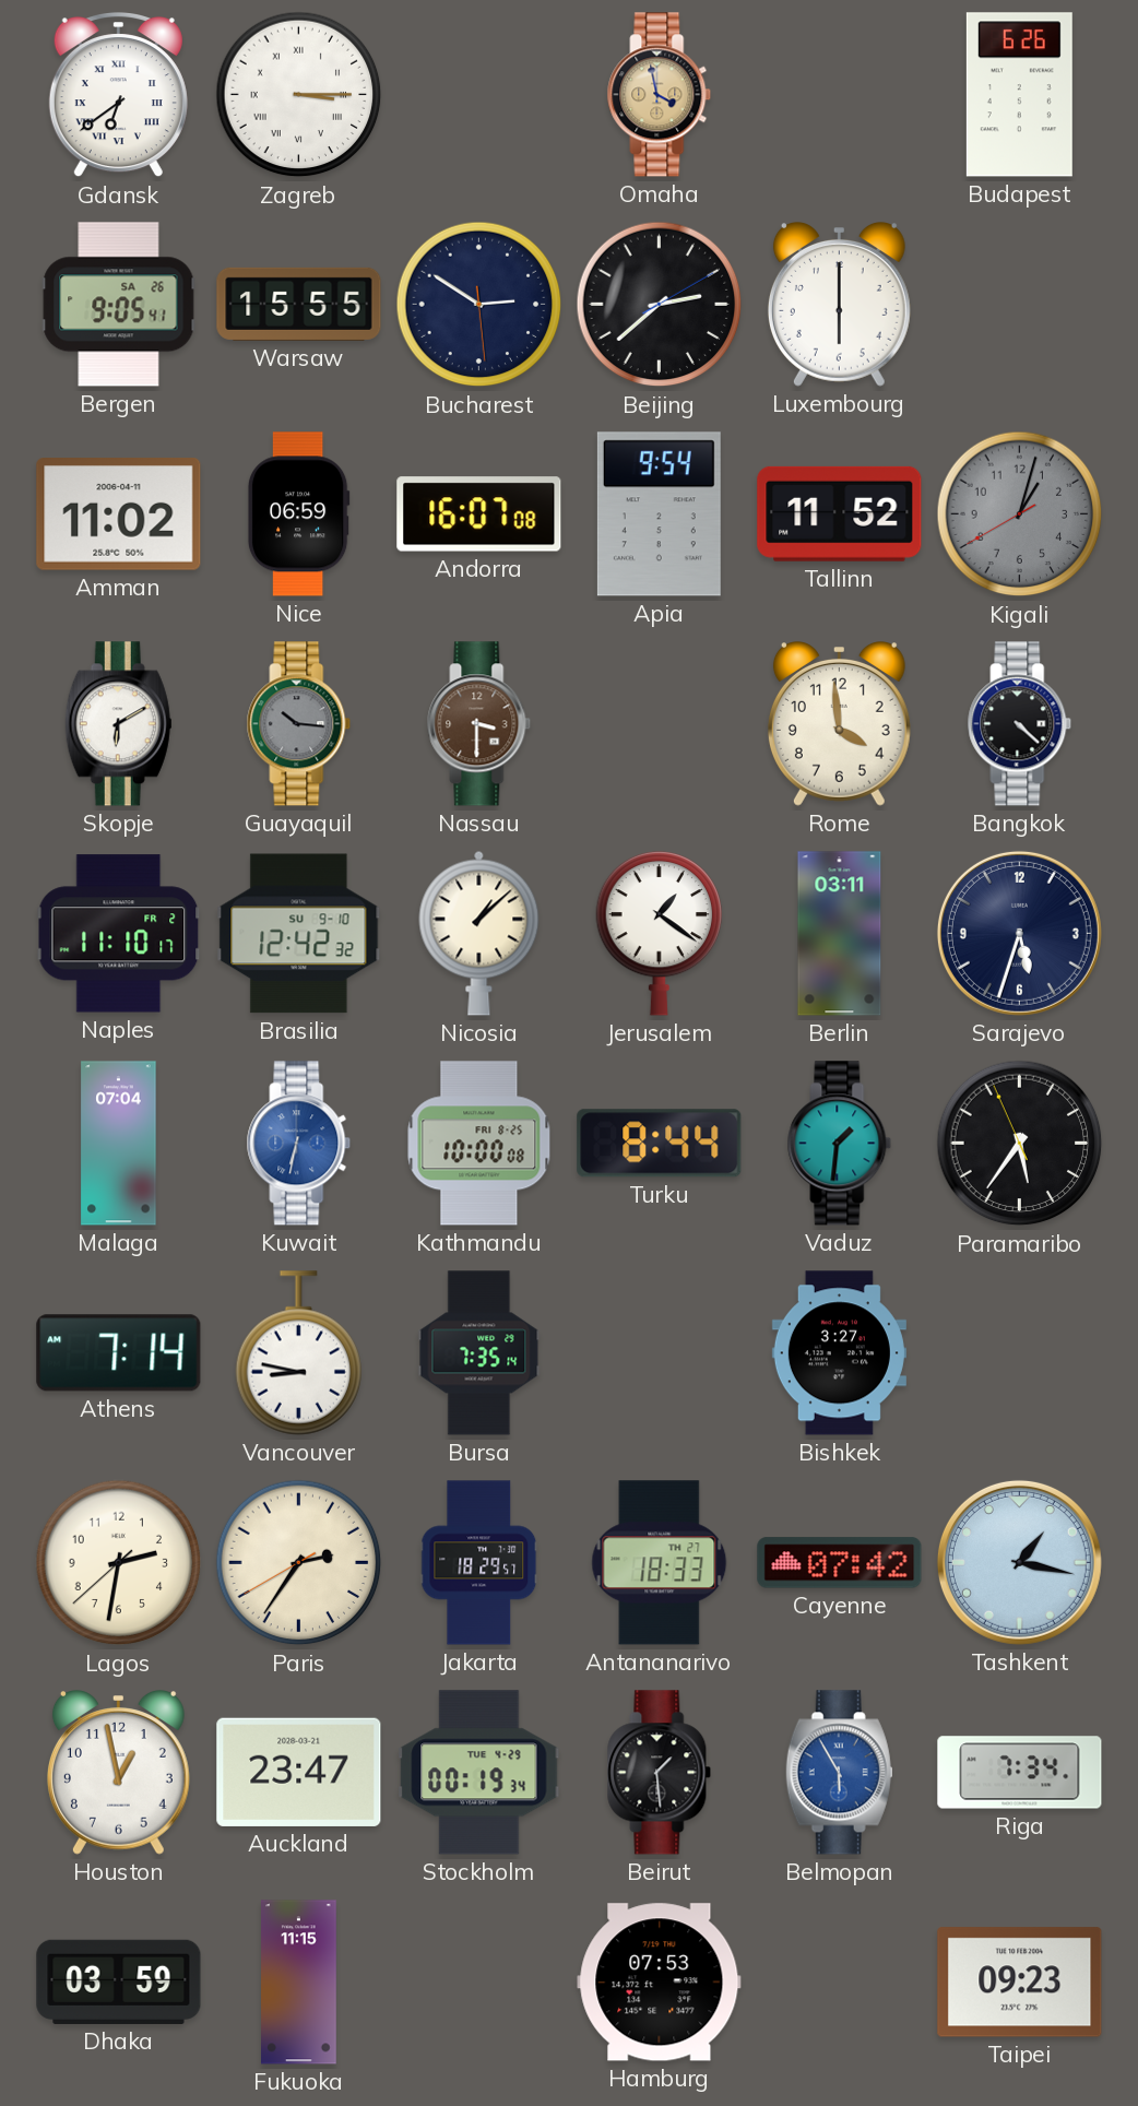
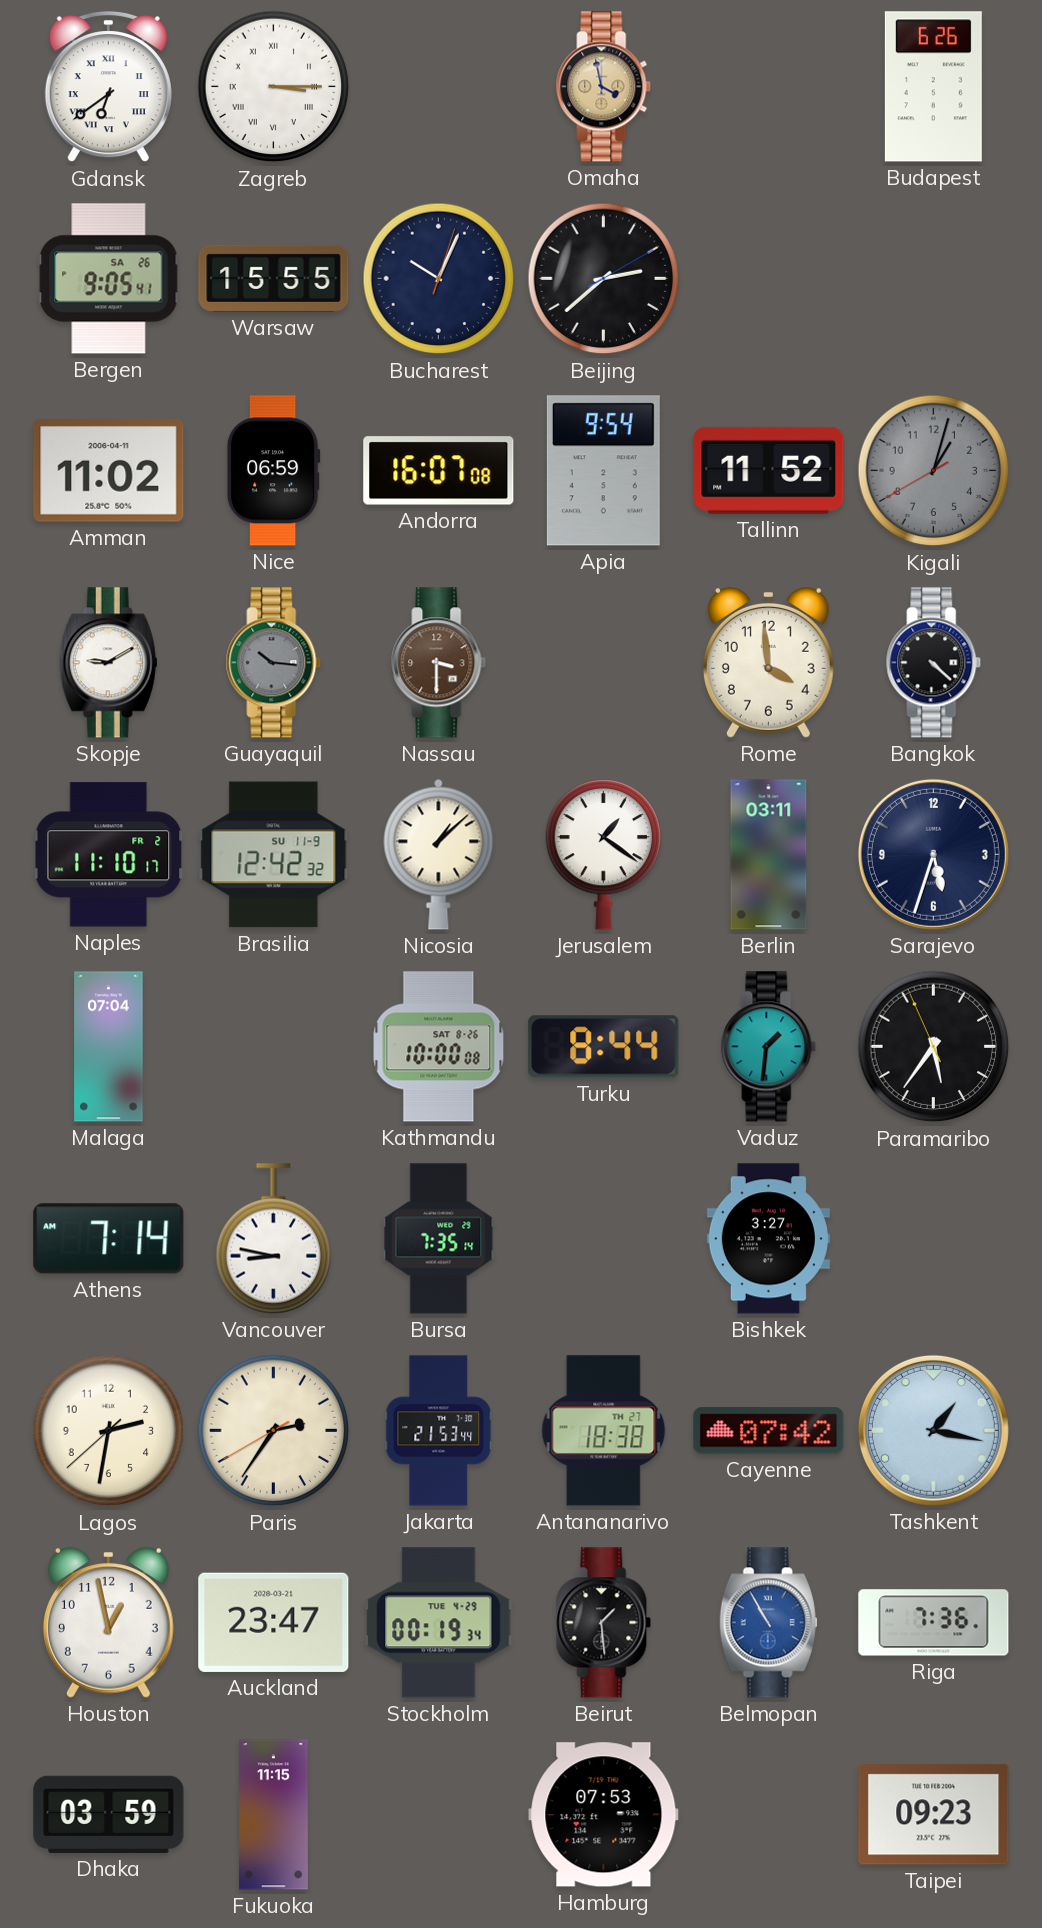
Bucharest: 2:50 -> 10:04 (439, 279)
Luxembourg: 6:00 -> none (839, 305)
Skopje: 6:10 -> 9:10 (108, 663)
Brasilia date: SU 9-10 -> SU 11-9 (274, 855)
Kuwait: 6:32 -> none (299, 1144)
Kathmandu date: FRI 8-25 -> SAT 8-26 (439, 1047)
Jakarta: 18:29 -> 21:53 (439, 1431)
Antananarivo: 18:33 -> 18:38 (604, 1431)
Belmopan: 5:55 -> 10:55 (768, 1623)
Riga: 7:34 -> 7:36 (934, 1623)
